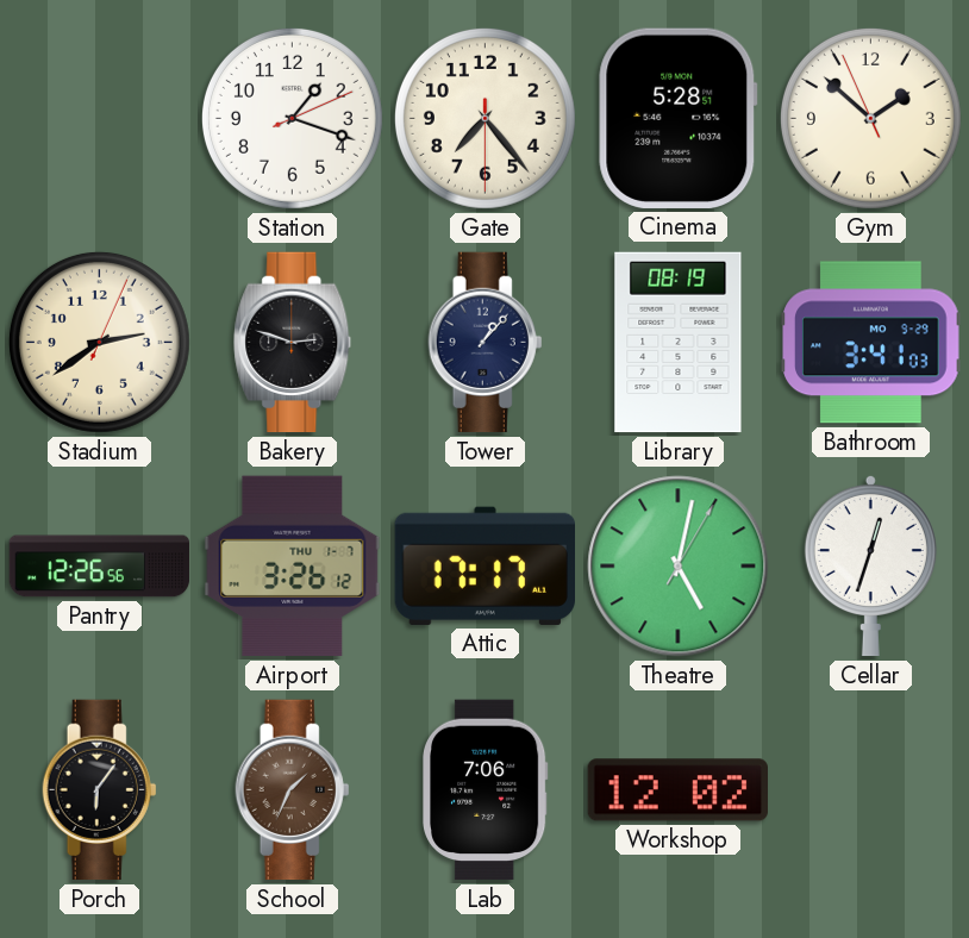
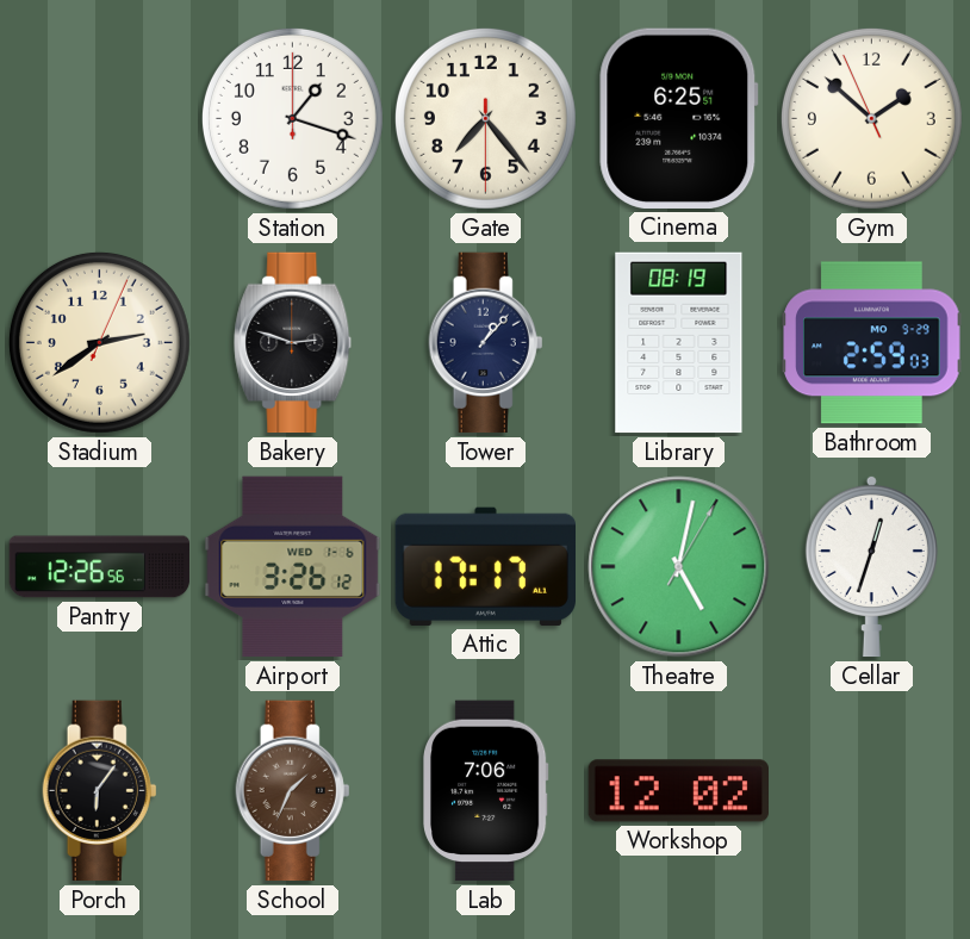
Station: 1:18:11 -> 1:18:00 (292, 118)
Cinema: 5:28 -> 6:25 (679, 118)
Bathroom: 3:41 -> 2:59 (872, 343)
Airport date: THU 1-7 -> WED 1-6 (293, 567)
